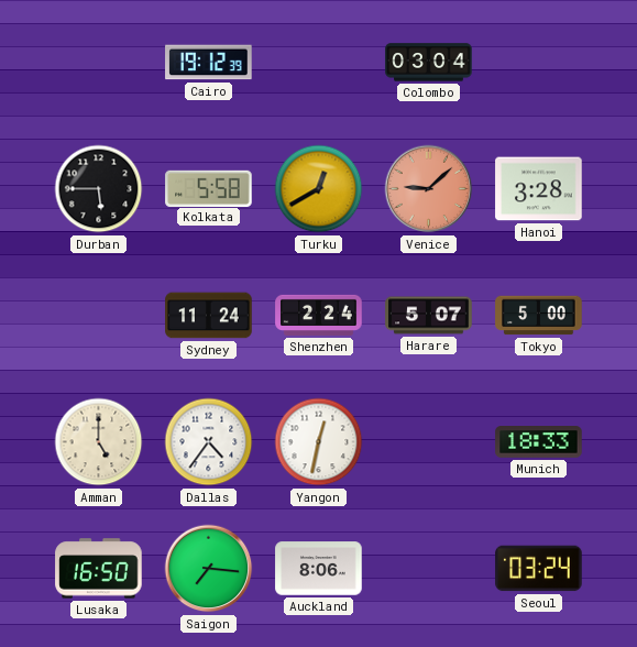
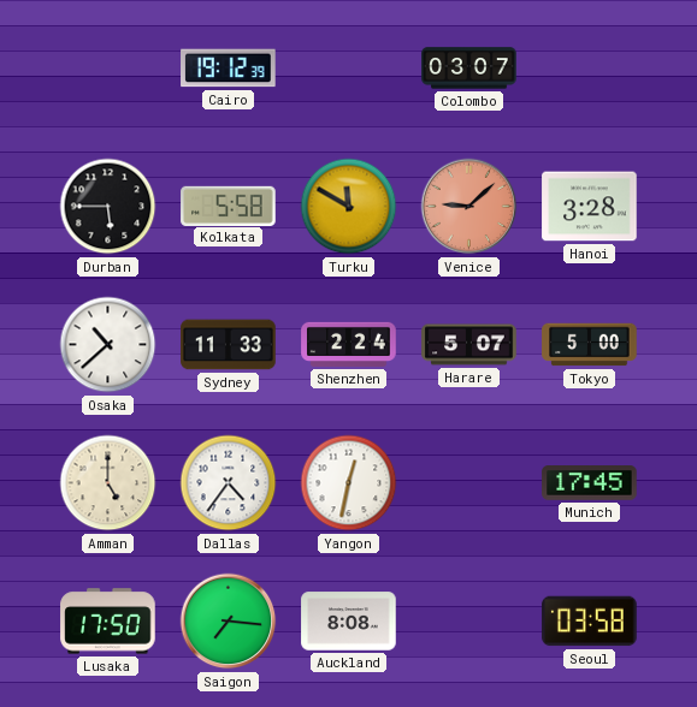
Colombo: 03:04 -> 03:07 (469, 69)
Turku: 12:40 -> 11:50 (349, 207)
Osaka: none -> 10:38 (108, 345)
Sydney: 11:24 -> 11:33 (229, 345)
Munich: 18:33 -> 17:45 (590, 483)
Lusaka: 16:50 -> 17:50 (108, 622)
Auckland: 8:06 -> 8:08 (349, 622)
Seoul: 03:24 -> 03:58 (590, 622)
